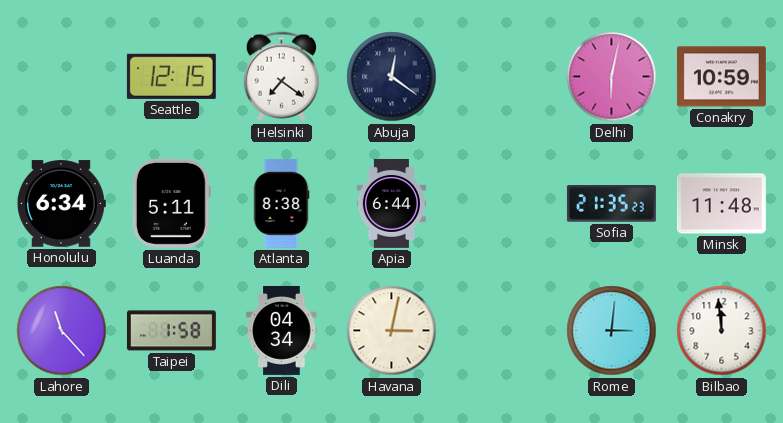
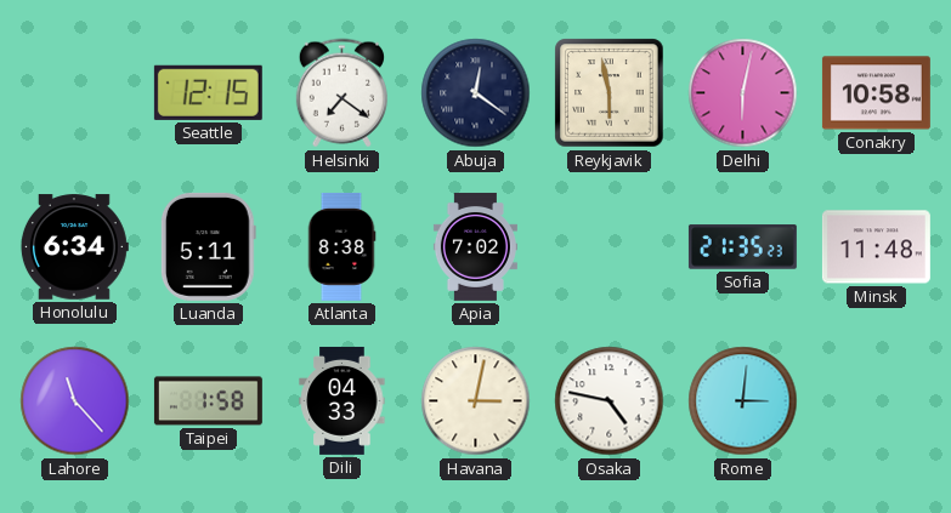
Reykjavik: none -> 5:58 (610, 93)
Conakry: 10:59 -> 10:58 (876, 93)
Apia: 6:44 -> 7:02 (475, 246)
Dili: 04:34 -> 04:33 (343, 400)
Osaka: none -> 4:47 (610, 401)
Bilbao: 11:59 -> none (722, 331)
